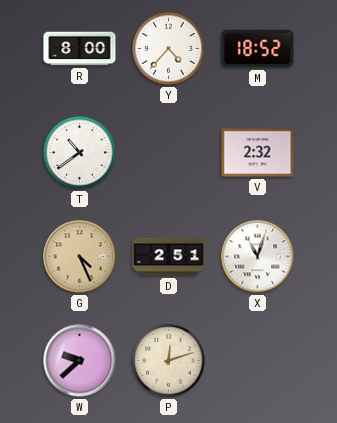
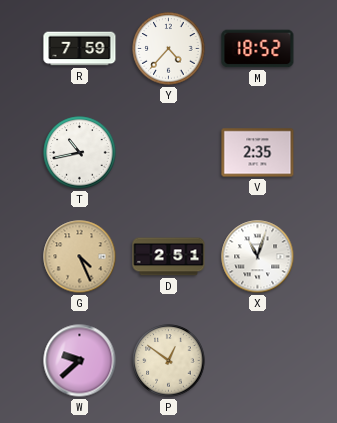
R: 8:00 -> 7:59 (80, 49)
T: 10:39 -> 10:43 (80, 153)
V: 2:32 -> 2:35 (258, 153)
P: 12:12 -> 12:51 (169, 361)
